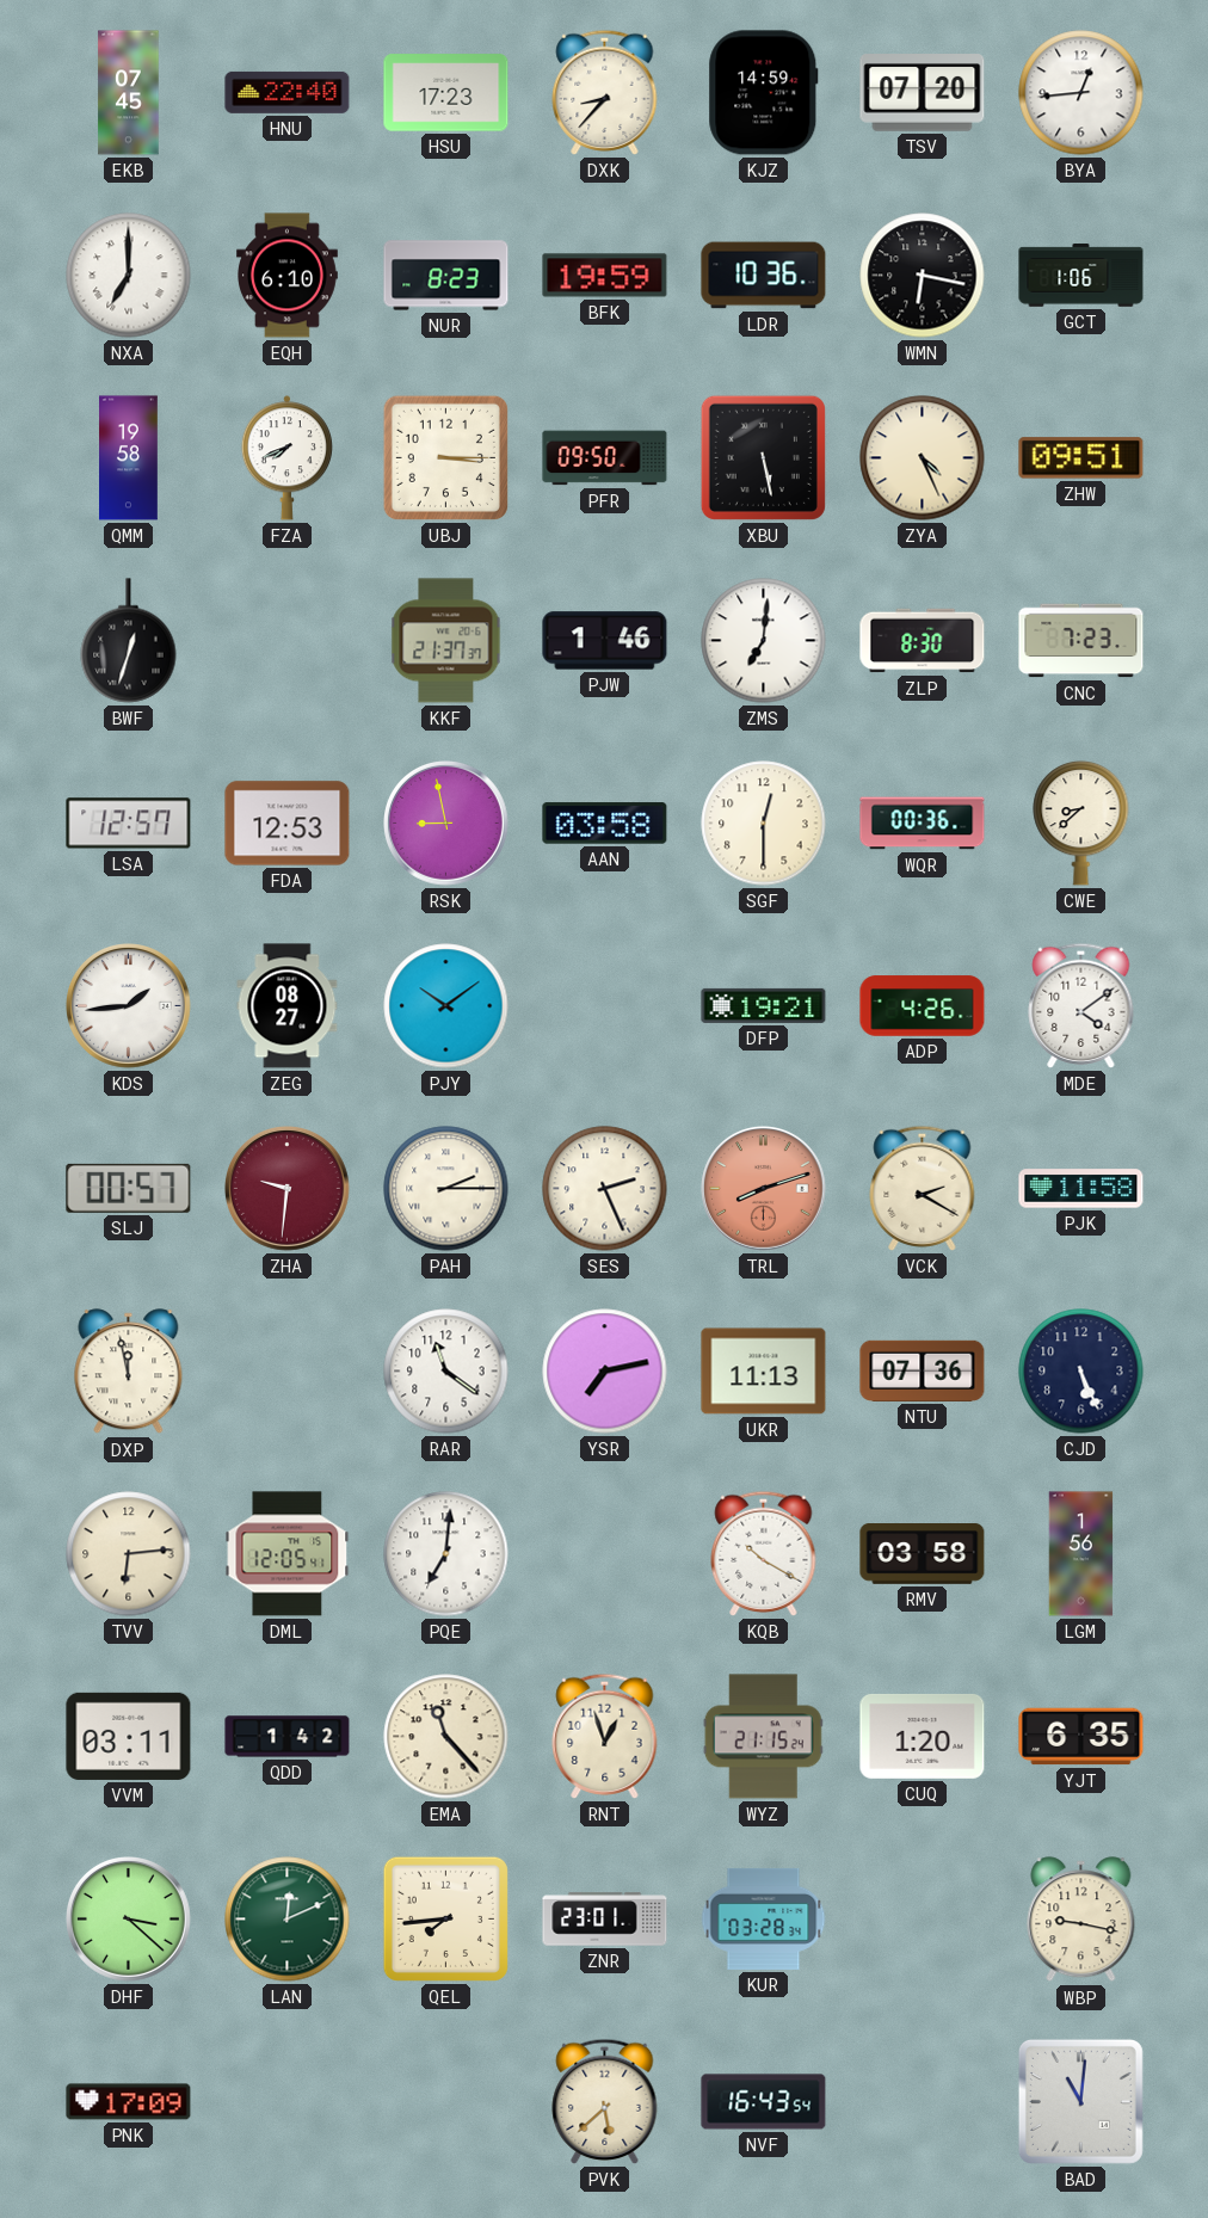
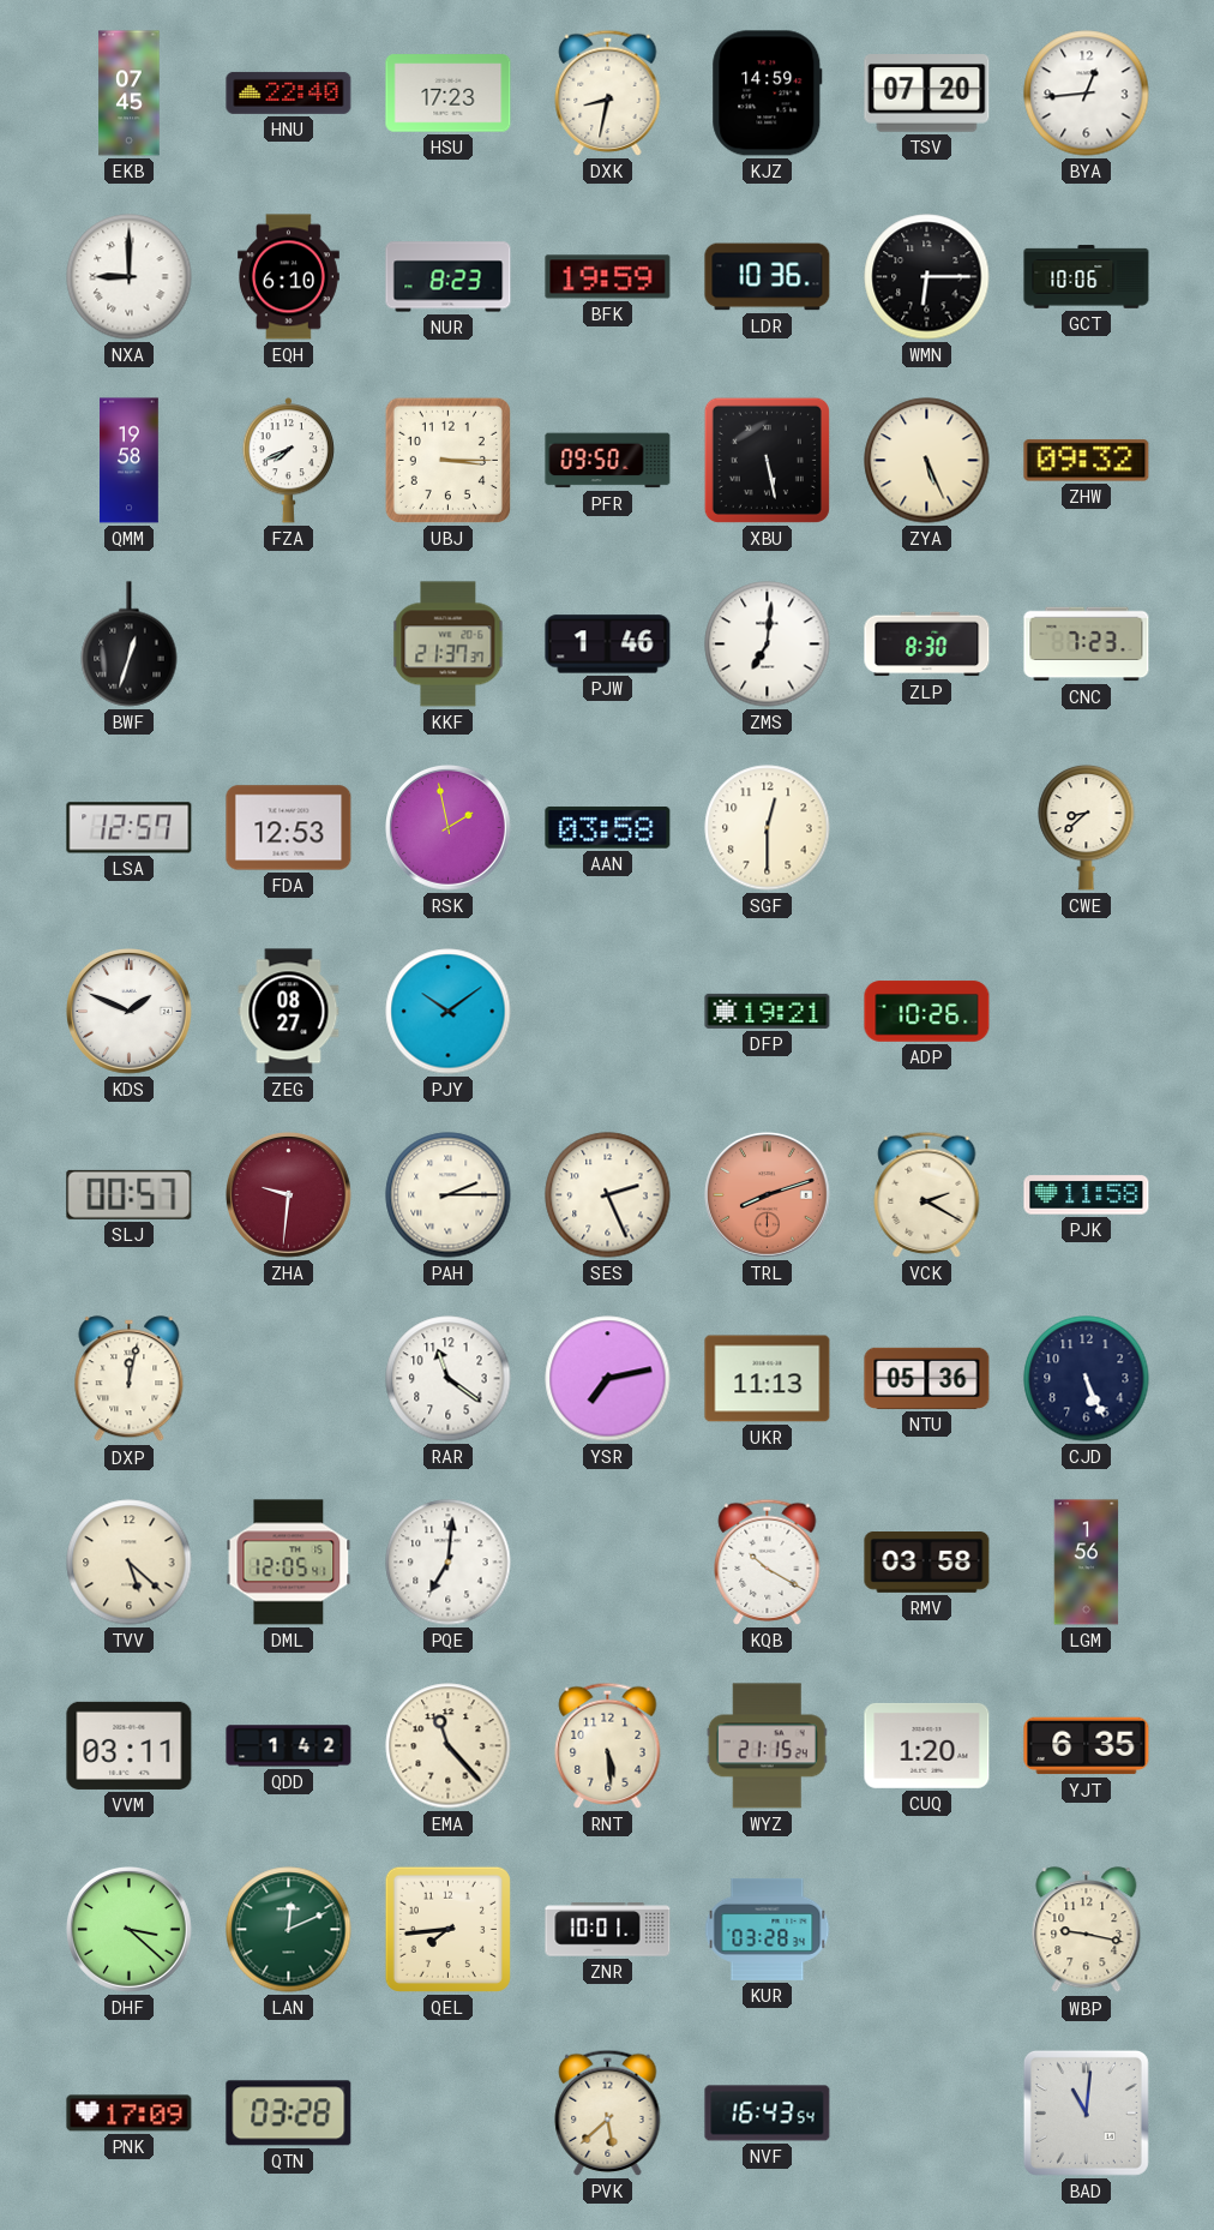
DXK: 8:37 -> 8:32 (608, 92)
NXA: 7:00 -> 9:00 (130, 277)
WMN: 6:17 -> 6:15 (927, 277)
GCT: 1:06 -> 10:06 (1087, 277)
ZYA: 4:26 -> 5:26 (927, 461)
ZHW: 09:51 -> 09:32 (1087, 461)
RSK: 8:58 -> 1:58 (449, 828)
WQR: 00:36 -> none (923, 824)
KDS: 1:44 -> 1:49 (130, 1012)
ADP: 4:26 -> 10:26 (927, 1012)
MDE: 4:09 -> none (1081, 1005)
DXP: 11:58 -> 12:02 (130, 1379)
NTU: 07:36 -> 05:36 (927, 1378)
TVV: 6:14 -> 5:22 (130, 1563)
RNT: 12:57 -> 5:29 (608, 1745)
ZNR: 23:01 -> 10:01 (608, 1930)
QTN: none -> 03:28 (289, 2114)
